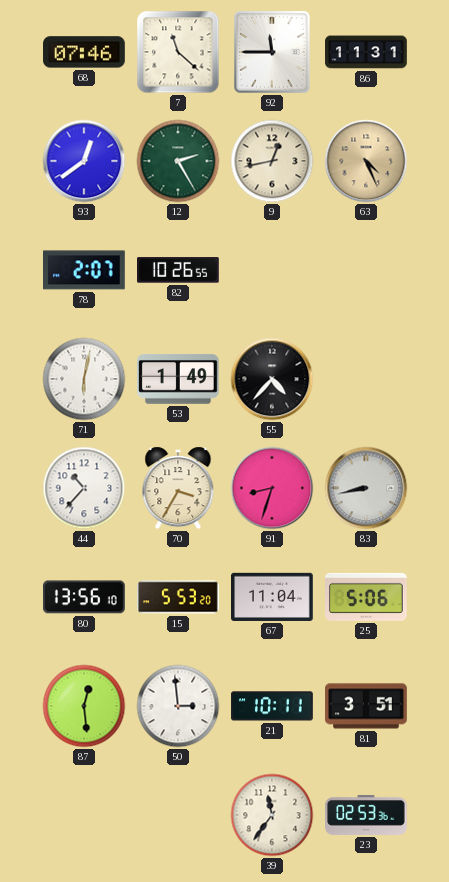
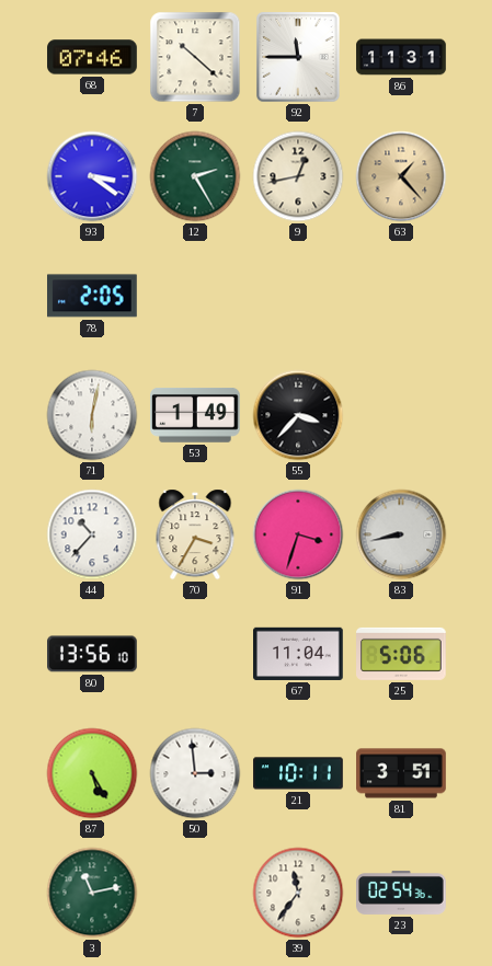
7: 11:22 -> 10:22 (195, 57)
93: 12:39 -> 3:21 (92, 176)
63: 4:26 -> 1:23 (401, 176)
78: 2:07 -> 2:05 (93, 296)
82: 10:26 -> none (179, 270)
55: 4:37 -> 3:37 (298, 415)
91: 8:33 -> 3:33 (298, 534)
15: 5:53 -> none (178, 597)
87: 12:29 -> 5:25 (92, 773)
3: none -> 11:13 (92, 893)
23: 02:53 -> 02:54 (401, 893)
